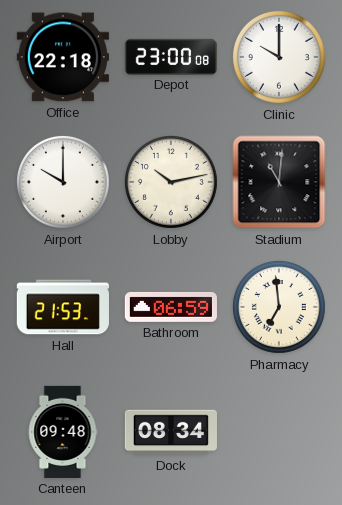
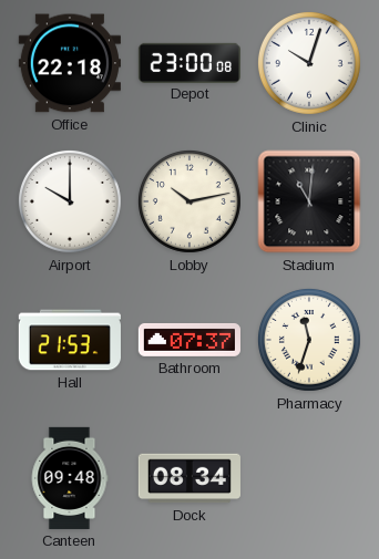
Clinic: 10:00 -> 10:03 (309, 63)
Bathroom: 06:59 -> 07:37 (189, 340)
Pharmacy: 6:59 -> 11:33 (309, 340)
